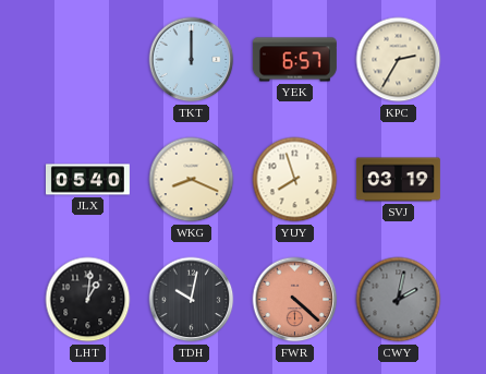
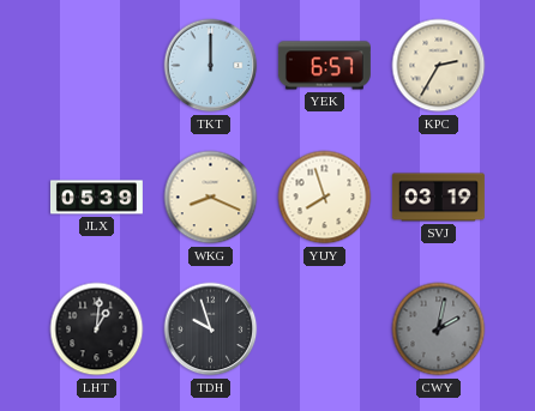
JLX: 05:40 -> 05:39 (96, 198)
TDH: 10:02 -> 9:57 (211, 330)
FWR: 4:22 -> none (295, 300)
